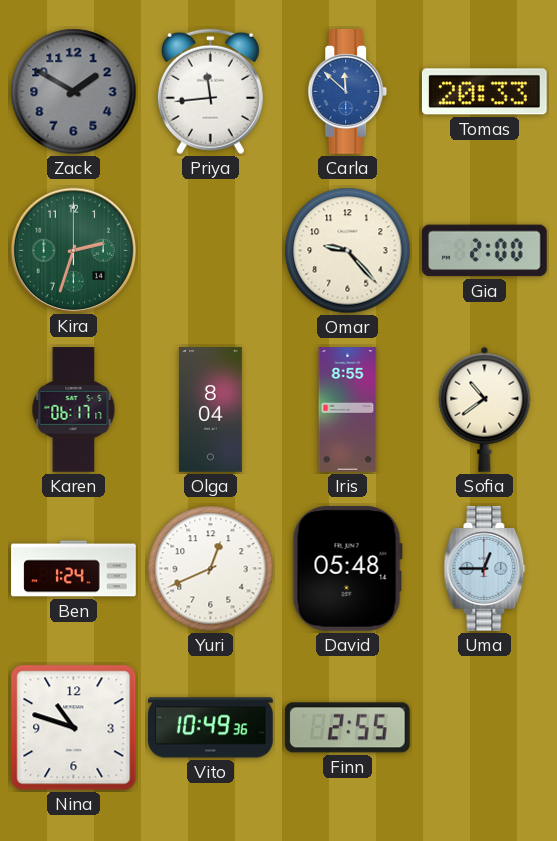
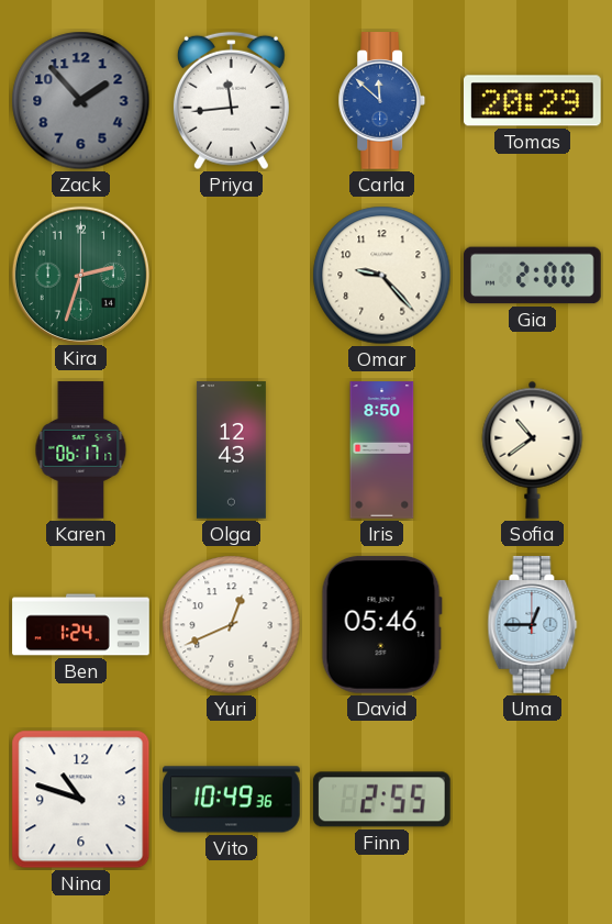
Zack: 1:50 -> 1:53 (81, 101)
Tomas: 20:33 -> 20:29 (532, 101)
Olga: 8:04 -> 12:43 (231, 450)
Iris: 8:55 -> 8:50 (382, 450)
David: 05:48 -> 05:46 (381, 624)
